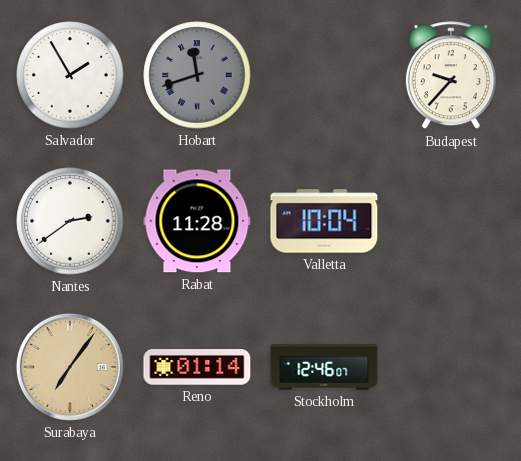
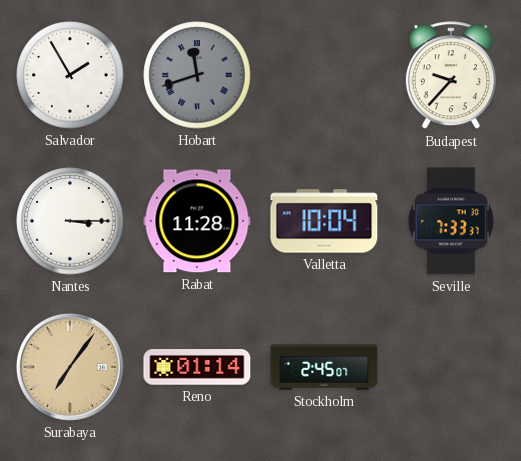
Nantes: 2:39 -> 3:15 (70, 221)
Seville: none -> 7:33 (451, 221)
Stockholm: 12:46 -> 2:45 (324, 367)
